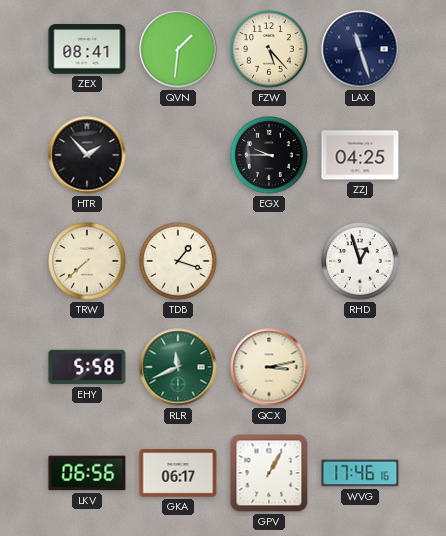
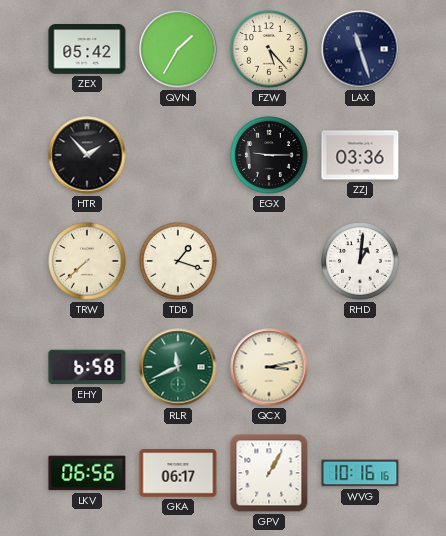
ZEX: 08:41 -> 05:42 (87, 49)
QVN: 1:31 -> 1:35 (178, 49)
EGX: 9:45 -> 9:15 (269, 155)
ZZJ: 04:25 -> 03:36 (360, 155)
RHD: 12:57 -> 1:01 (360, 261)
EHY: 5:58 -> 6:58 (87, 367)
WVG: 17:46 -> 10:16 (360, 473)
